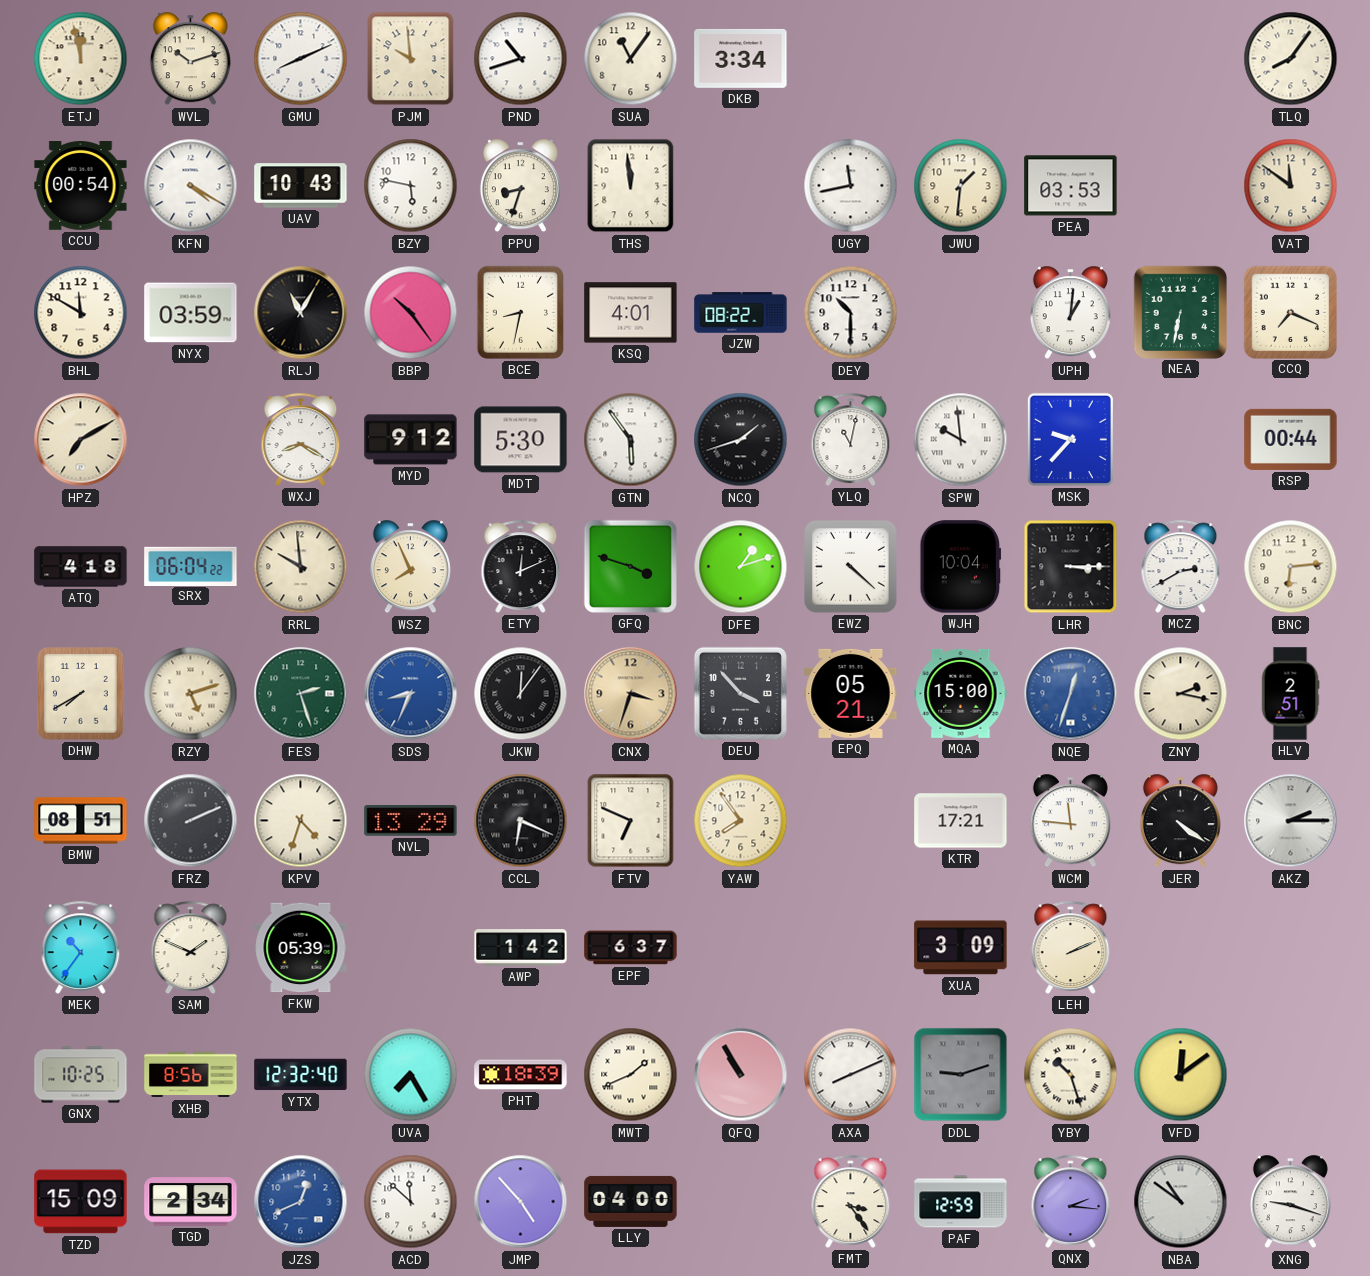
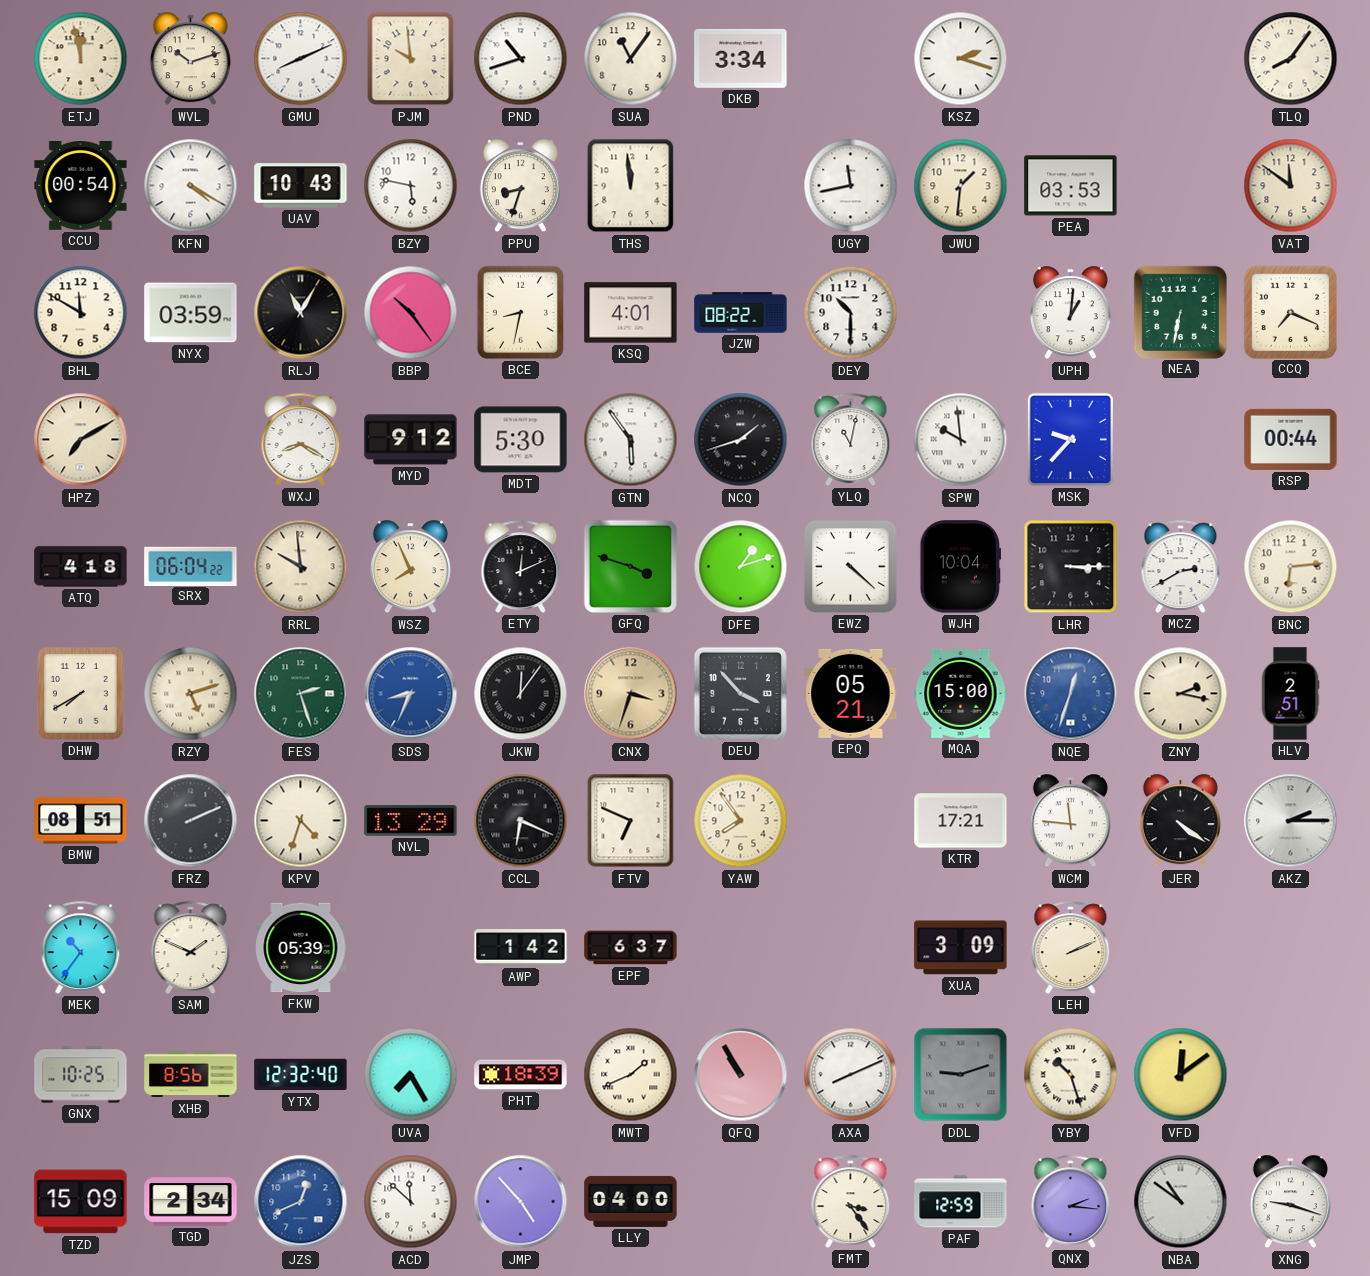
KSZ: none -> 2:18 (961, 59)
